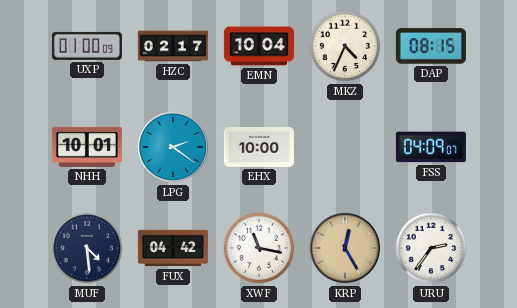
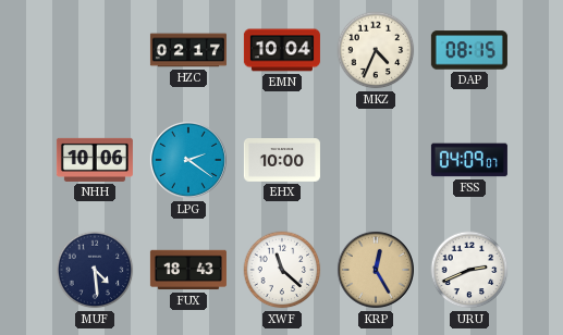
UXP: 01:00 -> none (87, 46)
NHH: 10:01 -> 10:06 (95, 160)
FUX: 04:42 -> 18:43 (188, 270)
XWF: 11:17 -> 11:22 (282, 270)
URU: 2:36 -> 2:41 (469, 270)
